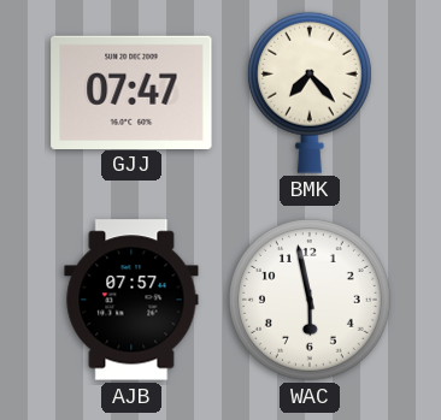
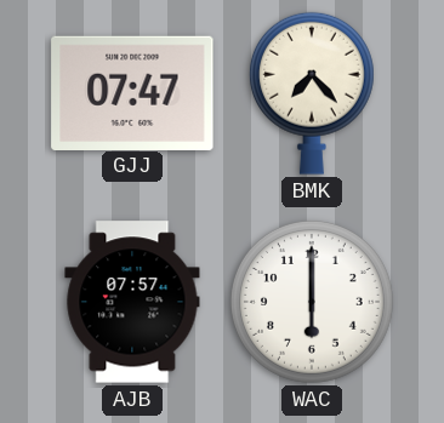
WAC: 5:58 -> 6:00 (312, 302)
